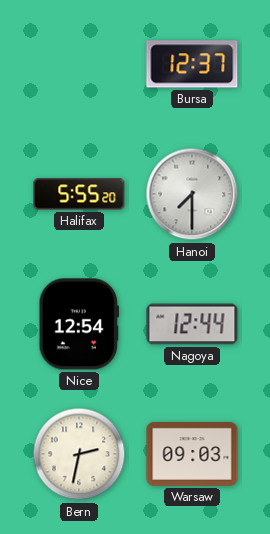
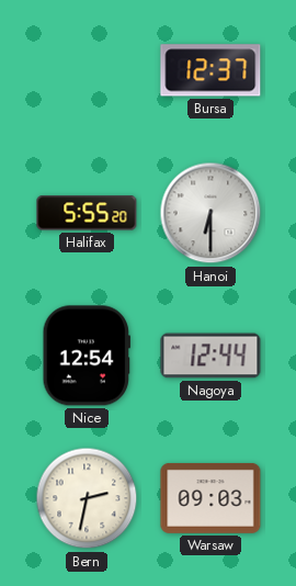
Hanoi: 7:30 -> 6:30 (210, 213)
